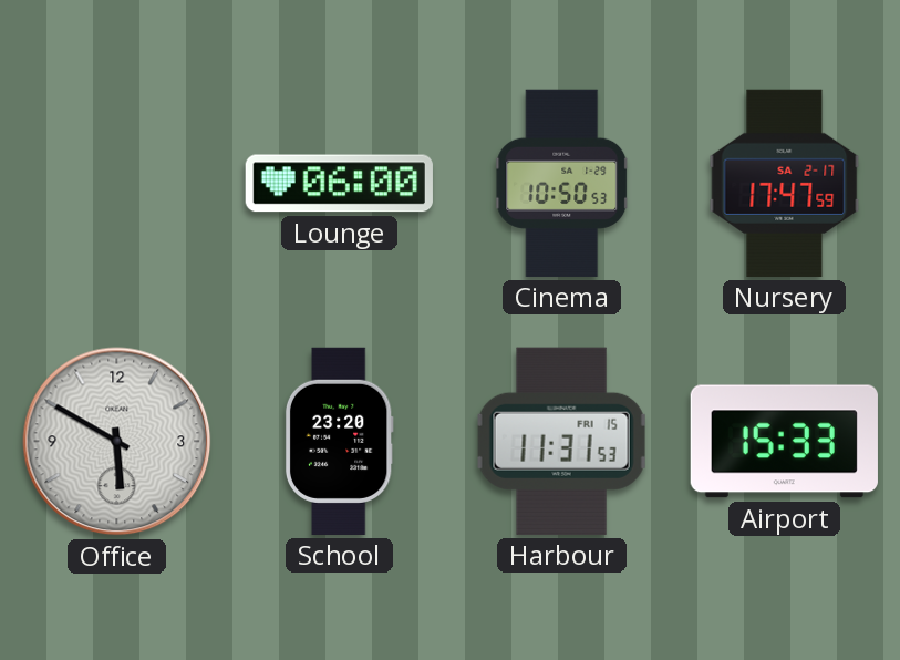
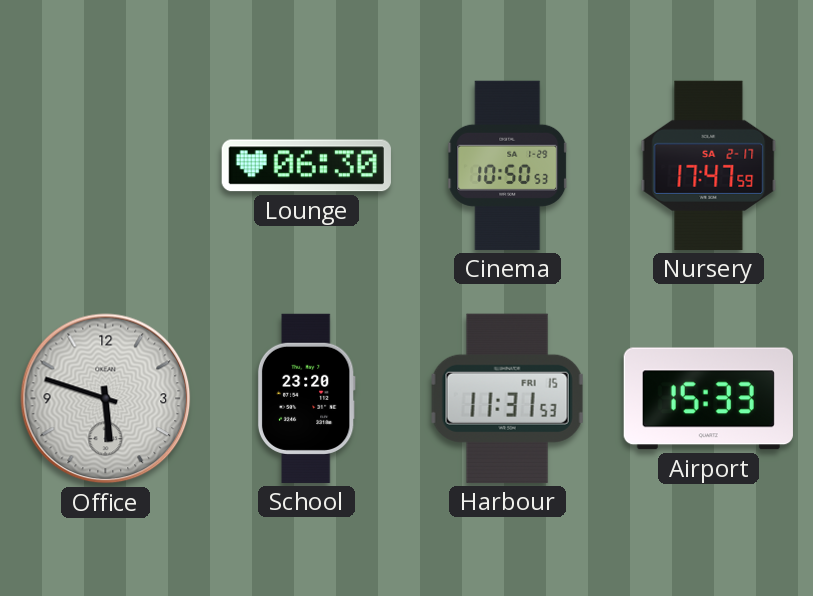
Lounge: 06:00 -> 06:30 (306, 166)
Office: 5:50 -> 5:48 (106, 399)
